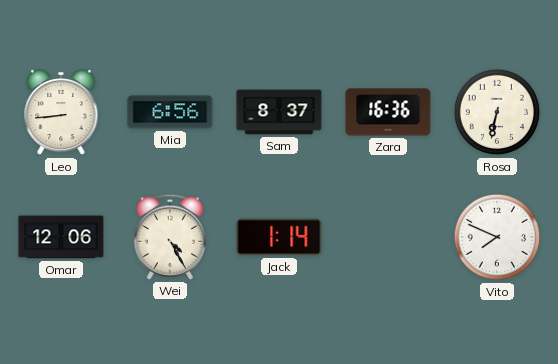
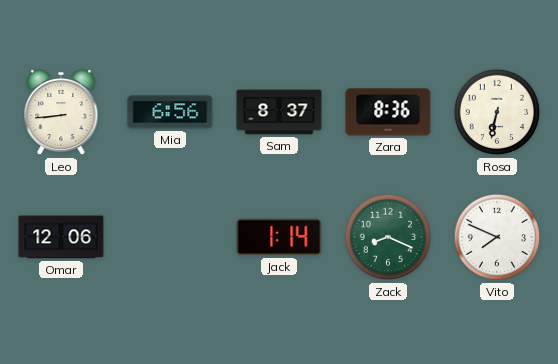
Zara: 16:36 -> 8:36 (388, 112)
Wei: 4:25 -> none (170, 237)
Zack: none -> 8:19 (388, 237)
